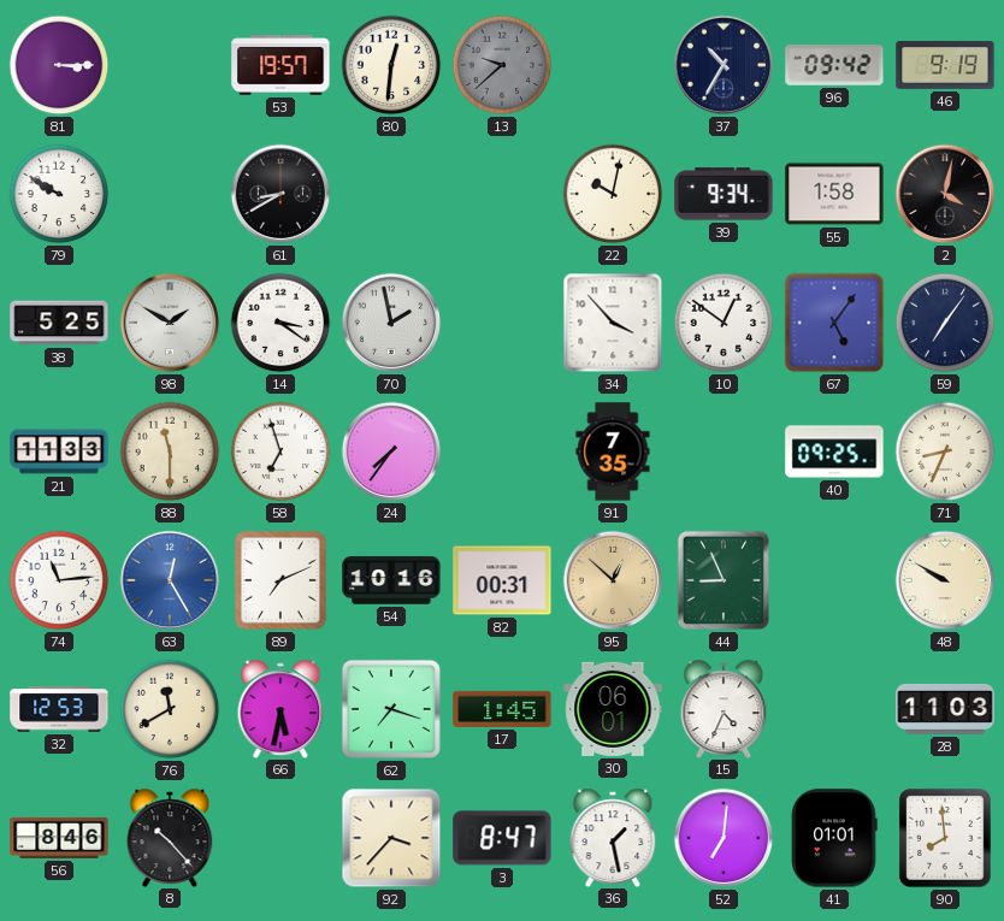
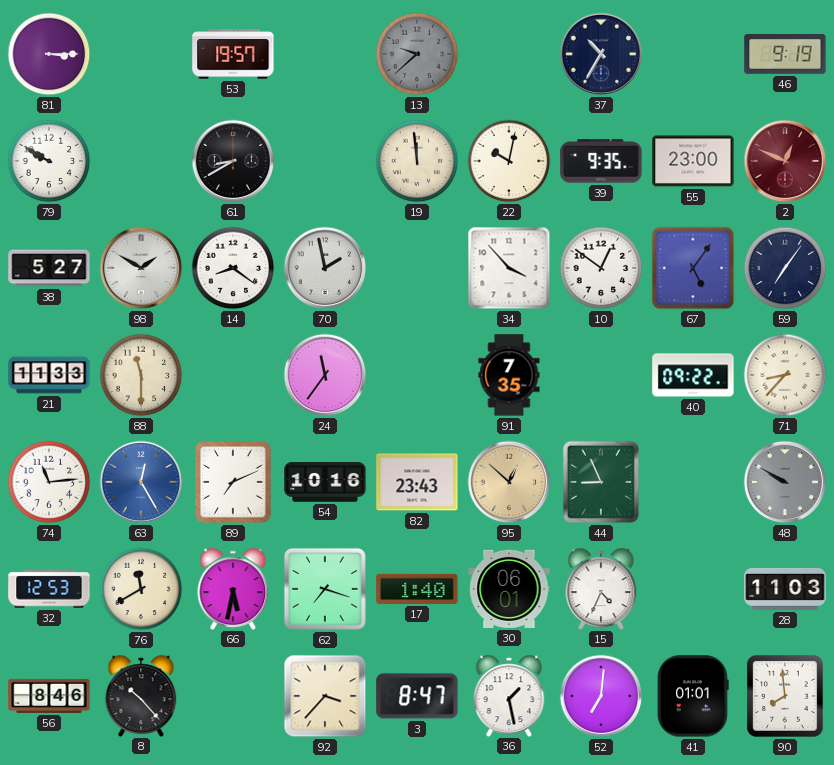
80: 12:31 -> none (391, 65)
96: 09:42 -> none (834, 65)
19: none -> 11:59 (417, 161)
39: 9:34 -> 9:35 (601, 161)
55: 1:58 -> 23:00 (693, 161)
2: 4:02 -> 12:49 (785, 161)
2 dial: black -> burgundy (785, 161)
38: 5:25 -> 5:27 (49, 268)
14: 3:21 -> 8:21 (233, 268)
58: 6:57 -> none (280, 451)
24: 7:36 -> 11:36 (325, 375)
40: 09:25 -> 09:22 (693, 375)
71: 8:34 -> 8:37 (785, 375)
82: 00:31 -> 23:43 (417, 482)
48 dial: cream -> grey (785, 482)
17: 1:45 -> 1:40 (417, 589)
